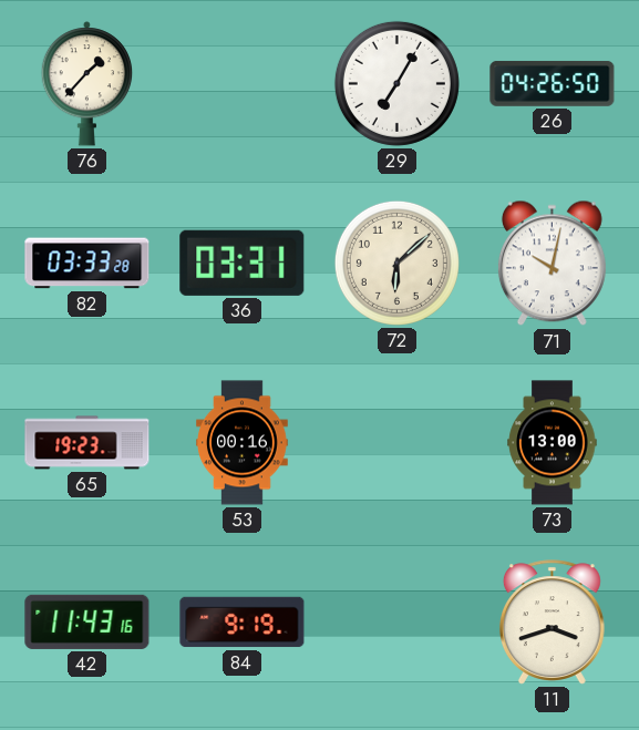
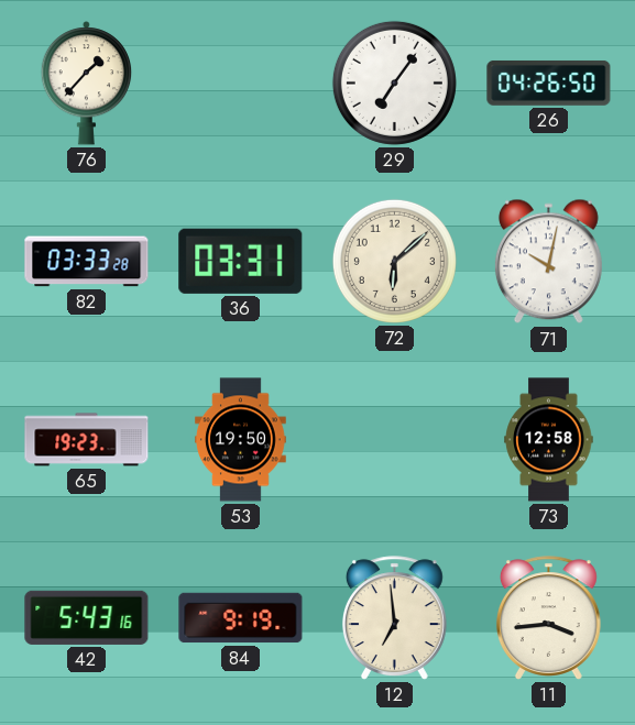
29: 7:05 -> 7:06 (394, 83)
53: 00:16 -> 19:50 (241, 440)
73: 13:00 -> 12:58 (549, 440)
42: 11:43 -> 5:43 (87, 617)
12: none -> 6:59 (394, 618)
11: 3:42 -> 3:44 (548, 618)
